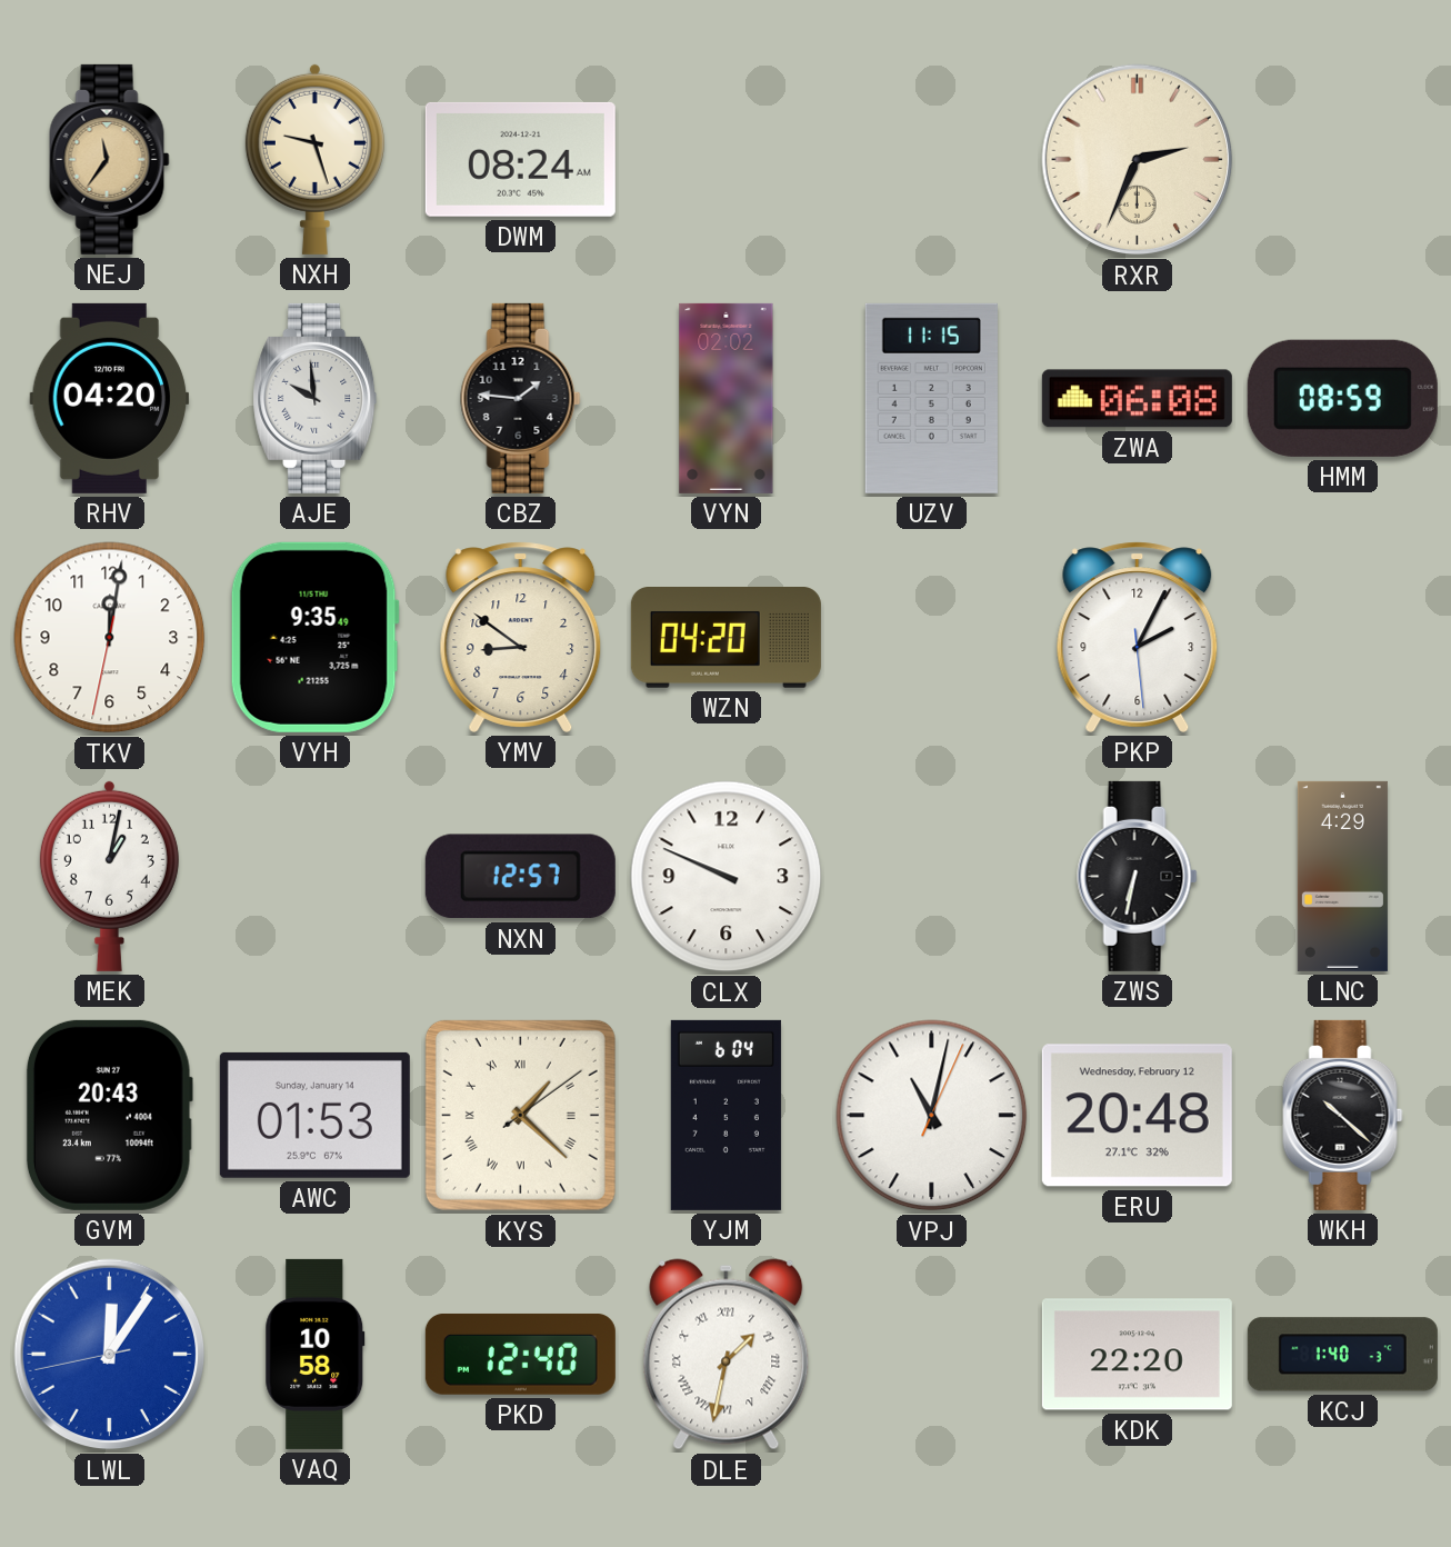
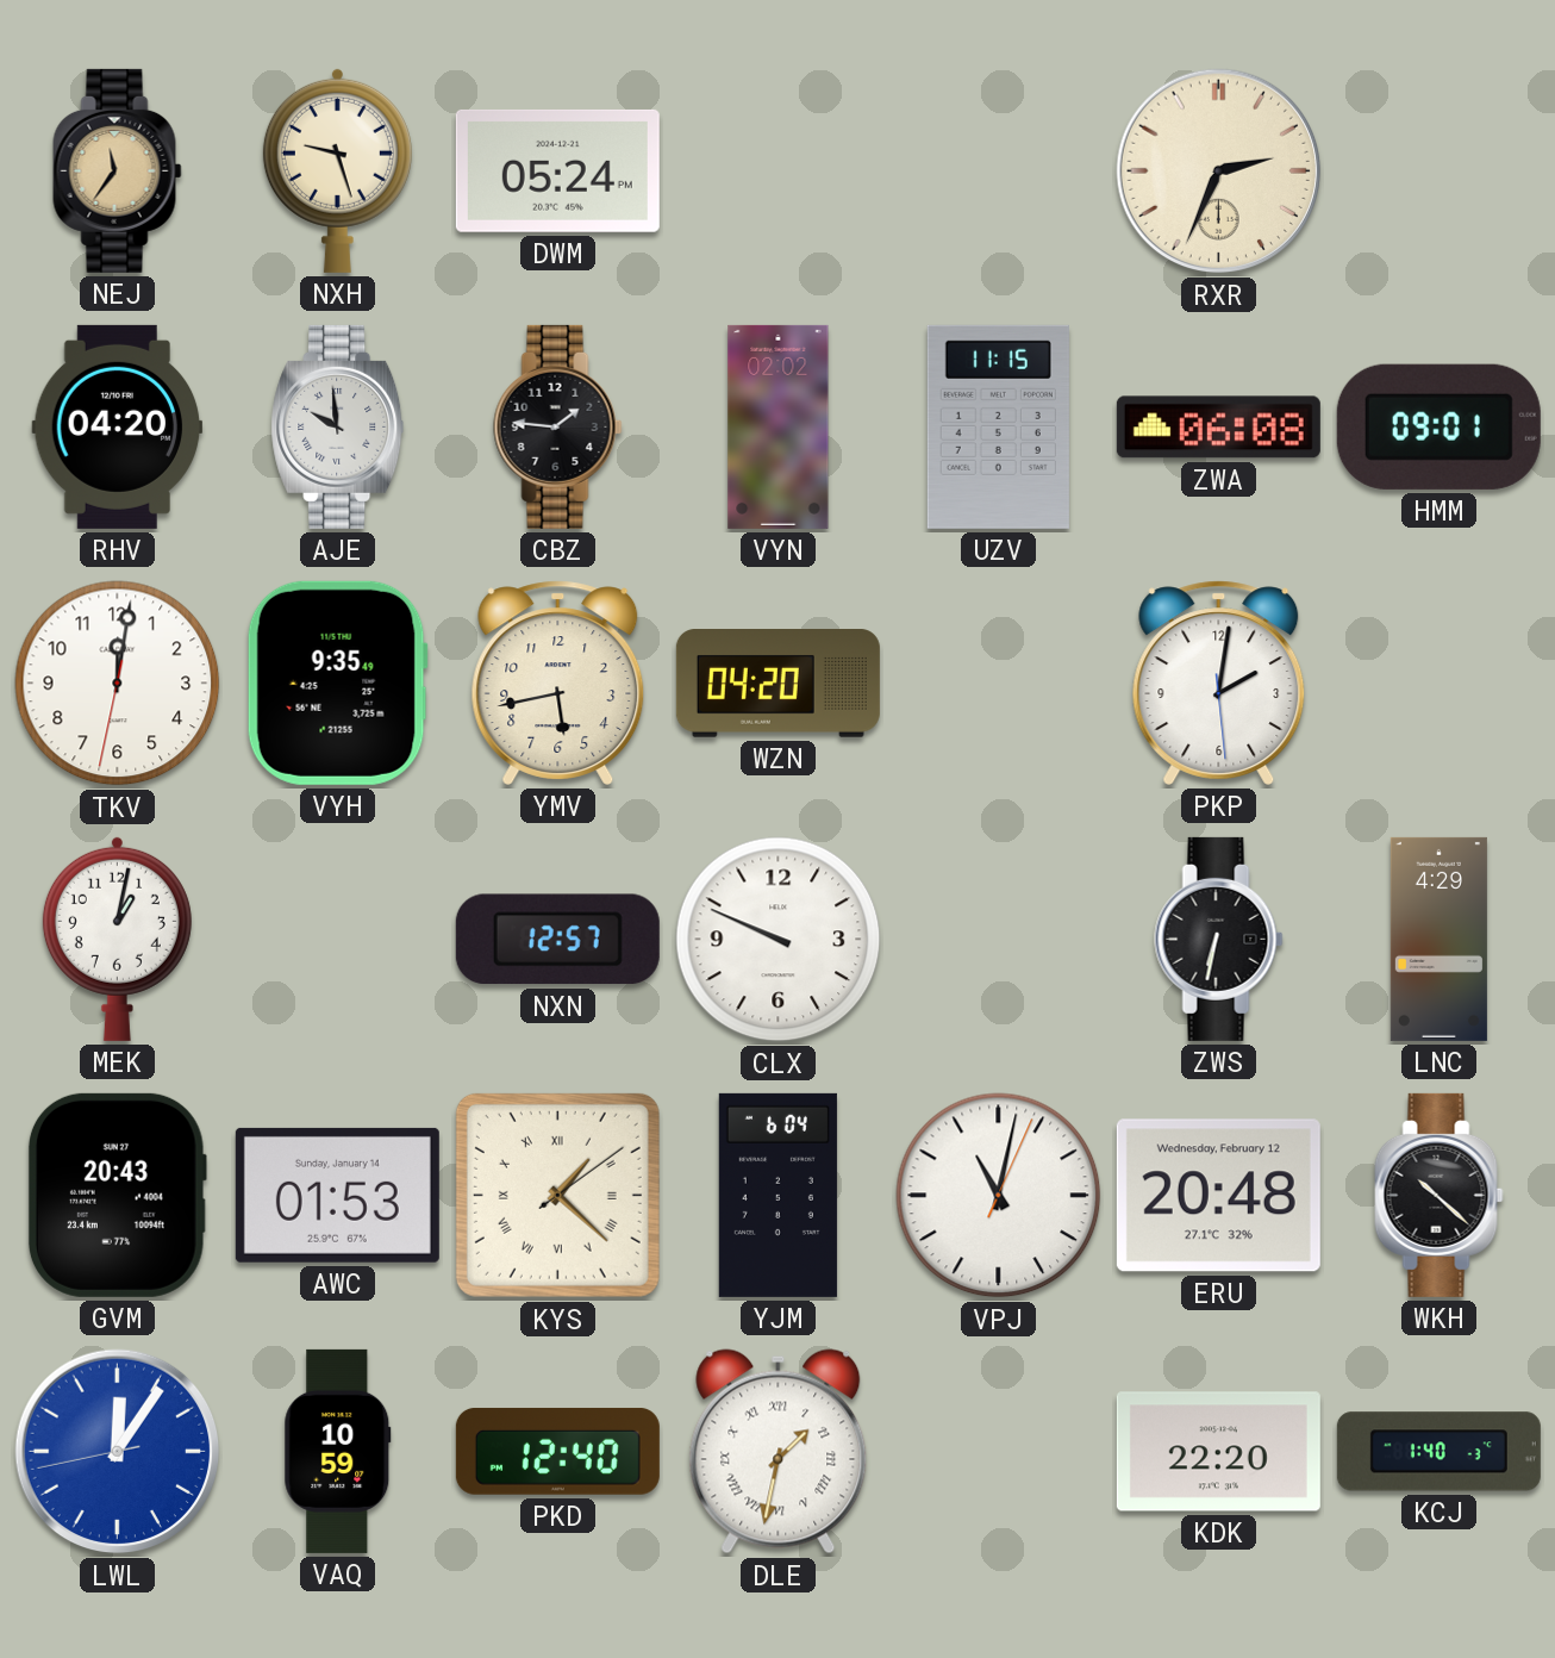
DWM: 08:24 -> 05:24 (557, 170)
HMM: 08:59 -> 09:01 (1438, 426)
YMV: 8:51 -> 5:43 (558, 682)
PKP: 2:04 -> 2:01 (1219, 682)
VAQ: 10:58 -> 10:59 (338, 1451)
